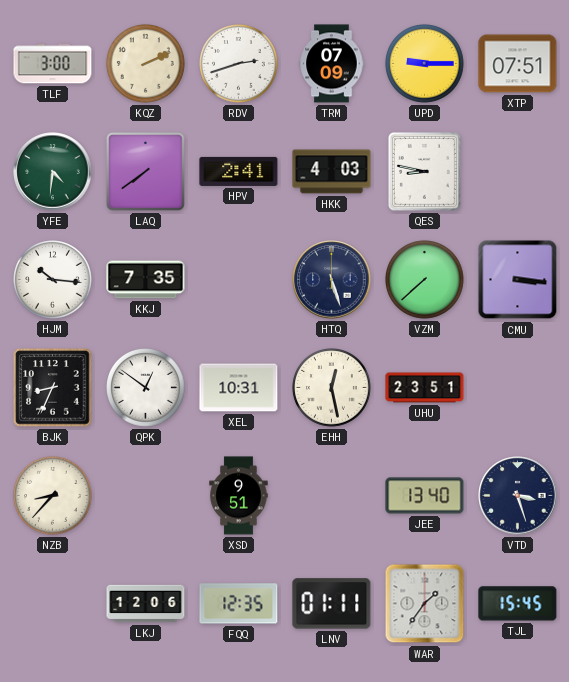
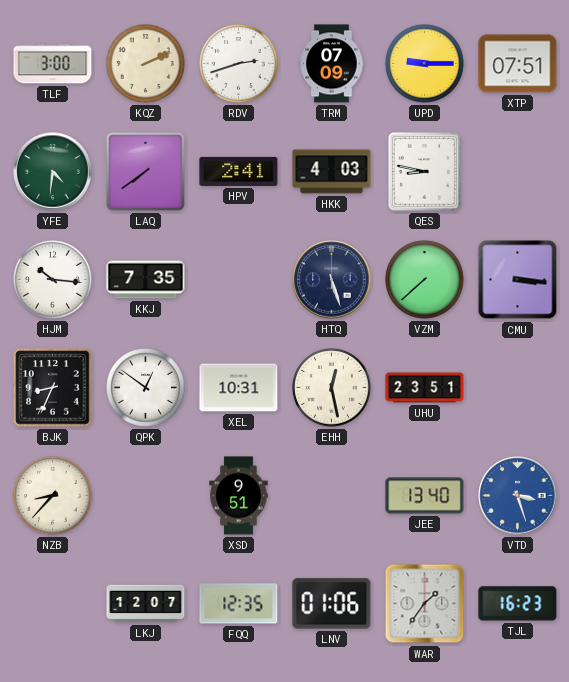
VTD dial: navy -> blue (518, 496)
LKJ: 12:06 -> 12:07 (146, 604)
LNV: 01:11 -> 01:06 (332, 604)
TJL: 15:45 -> 16:23 (518, 604)
